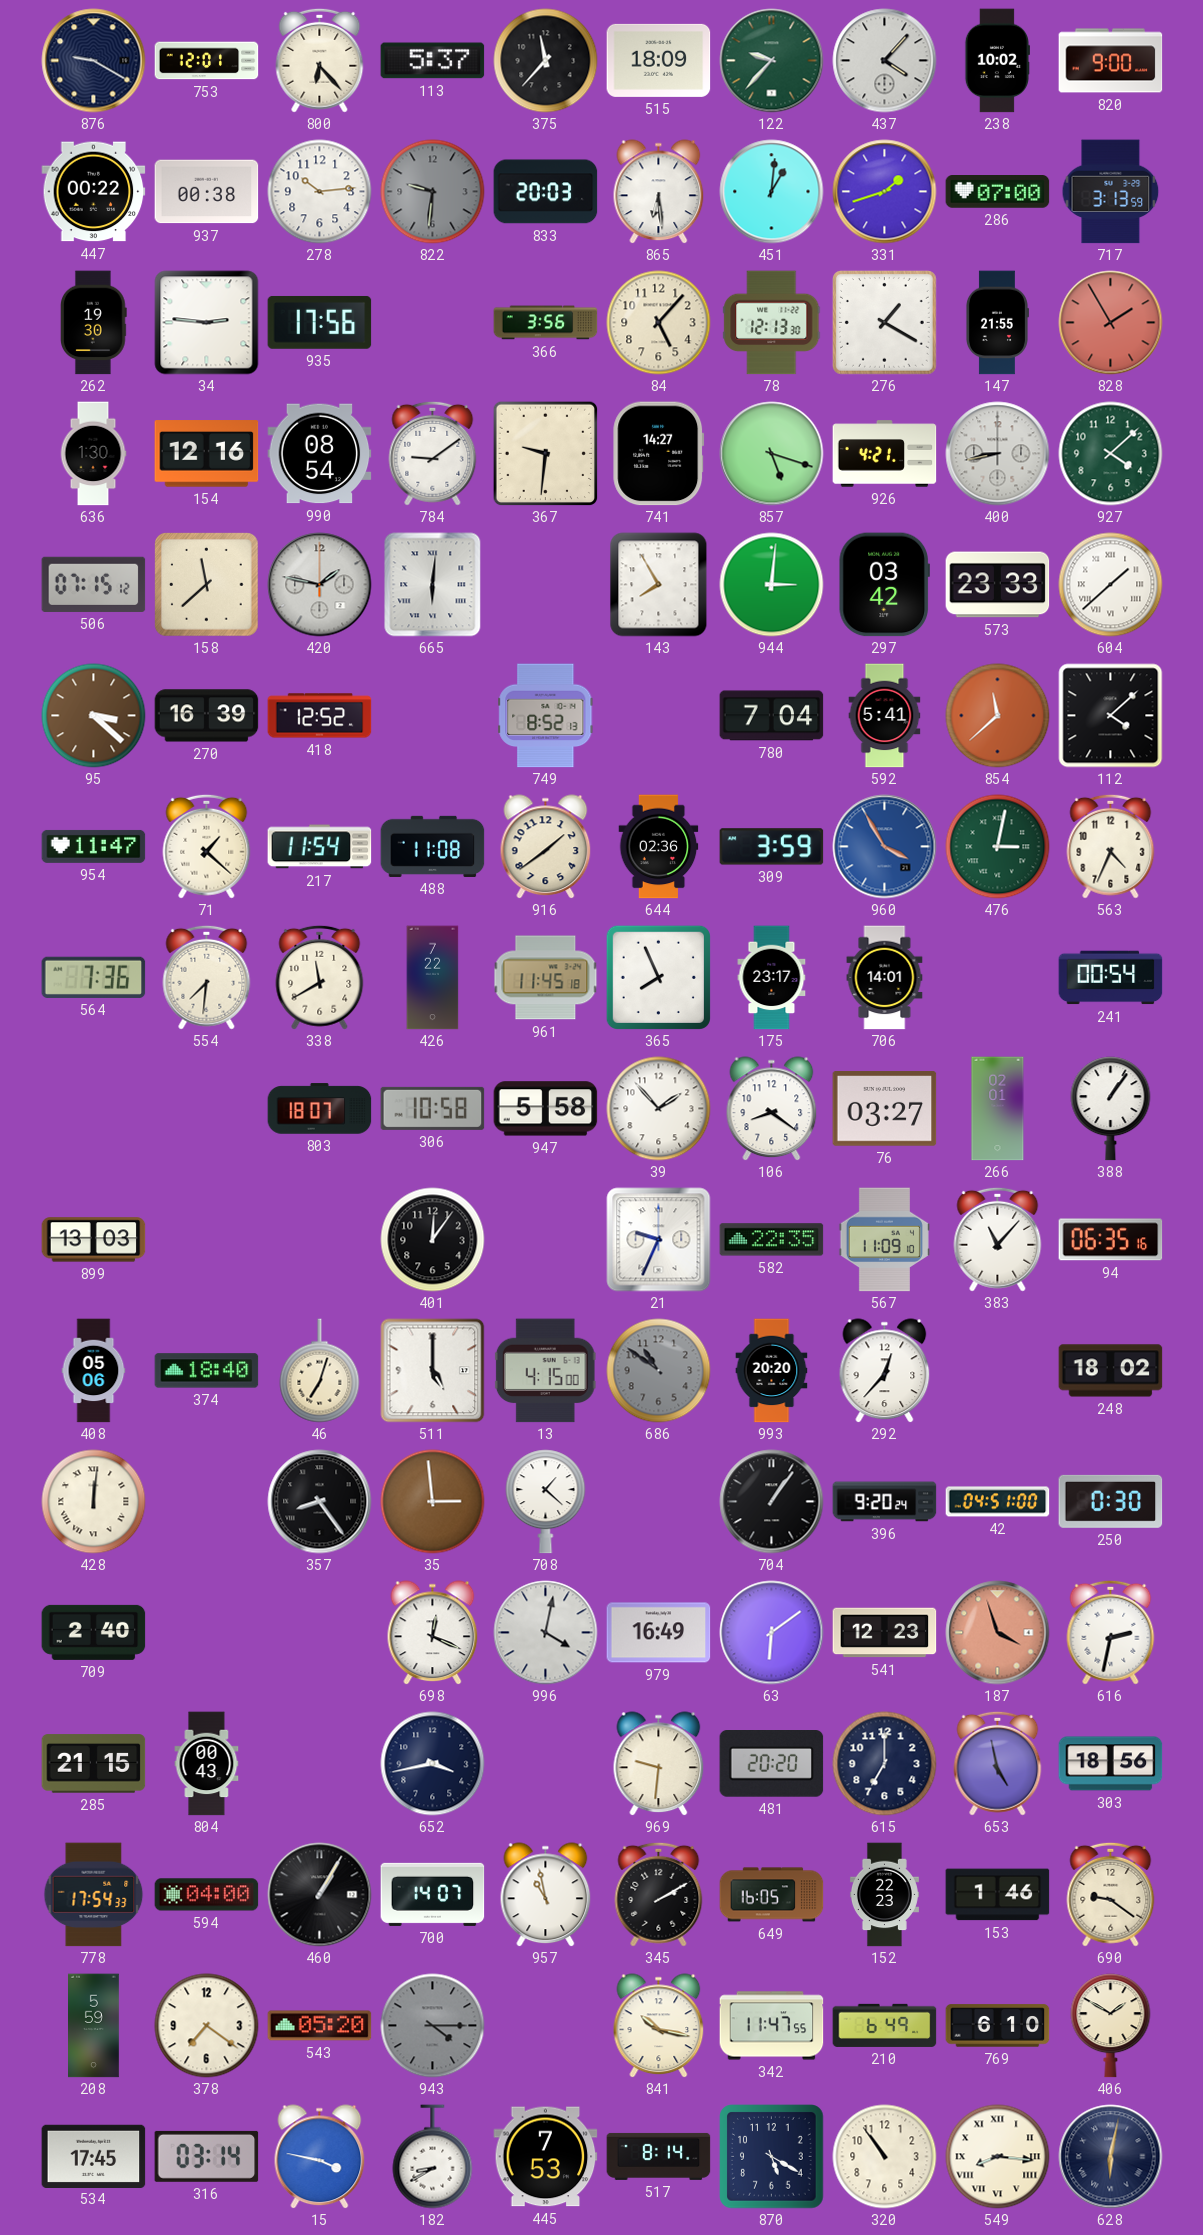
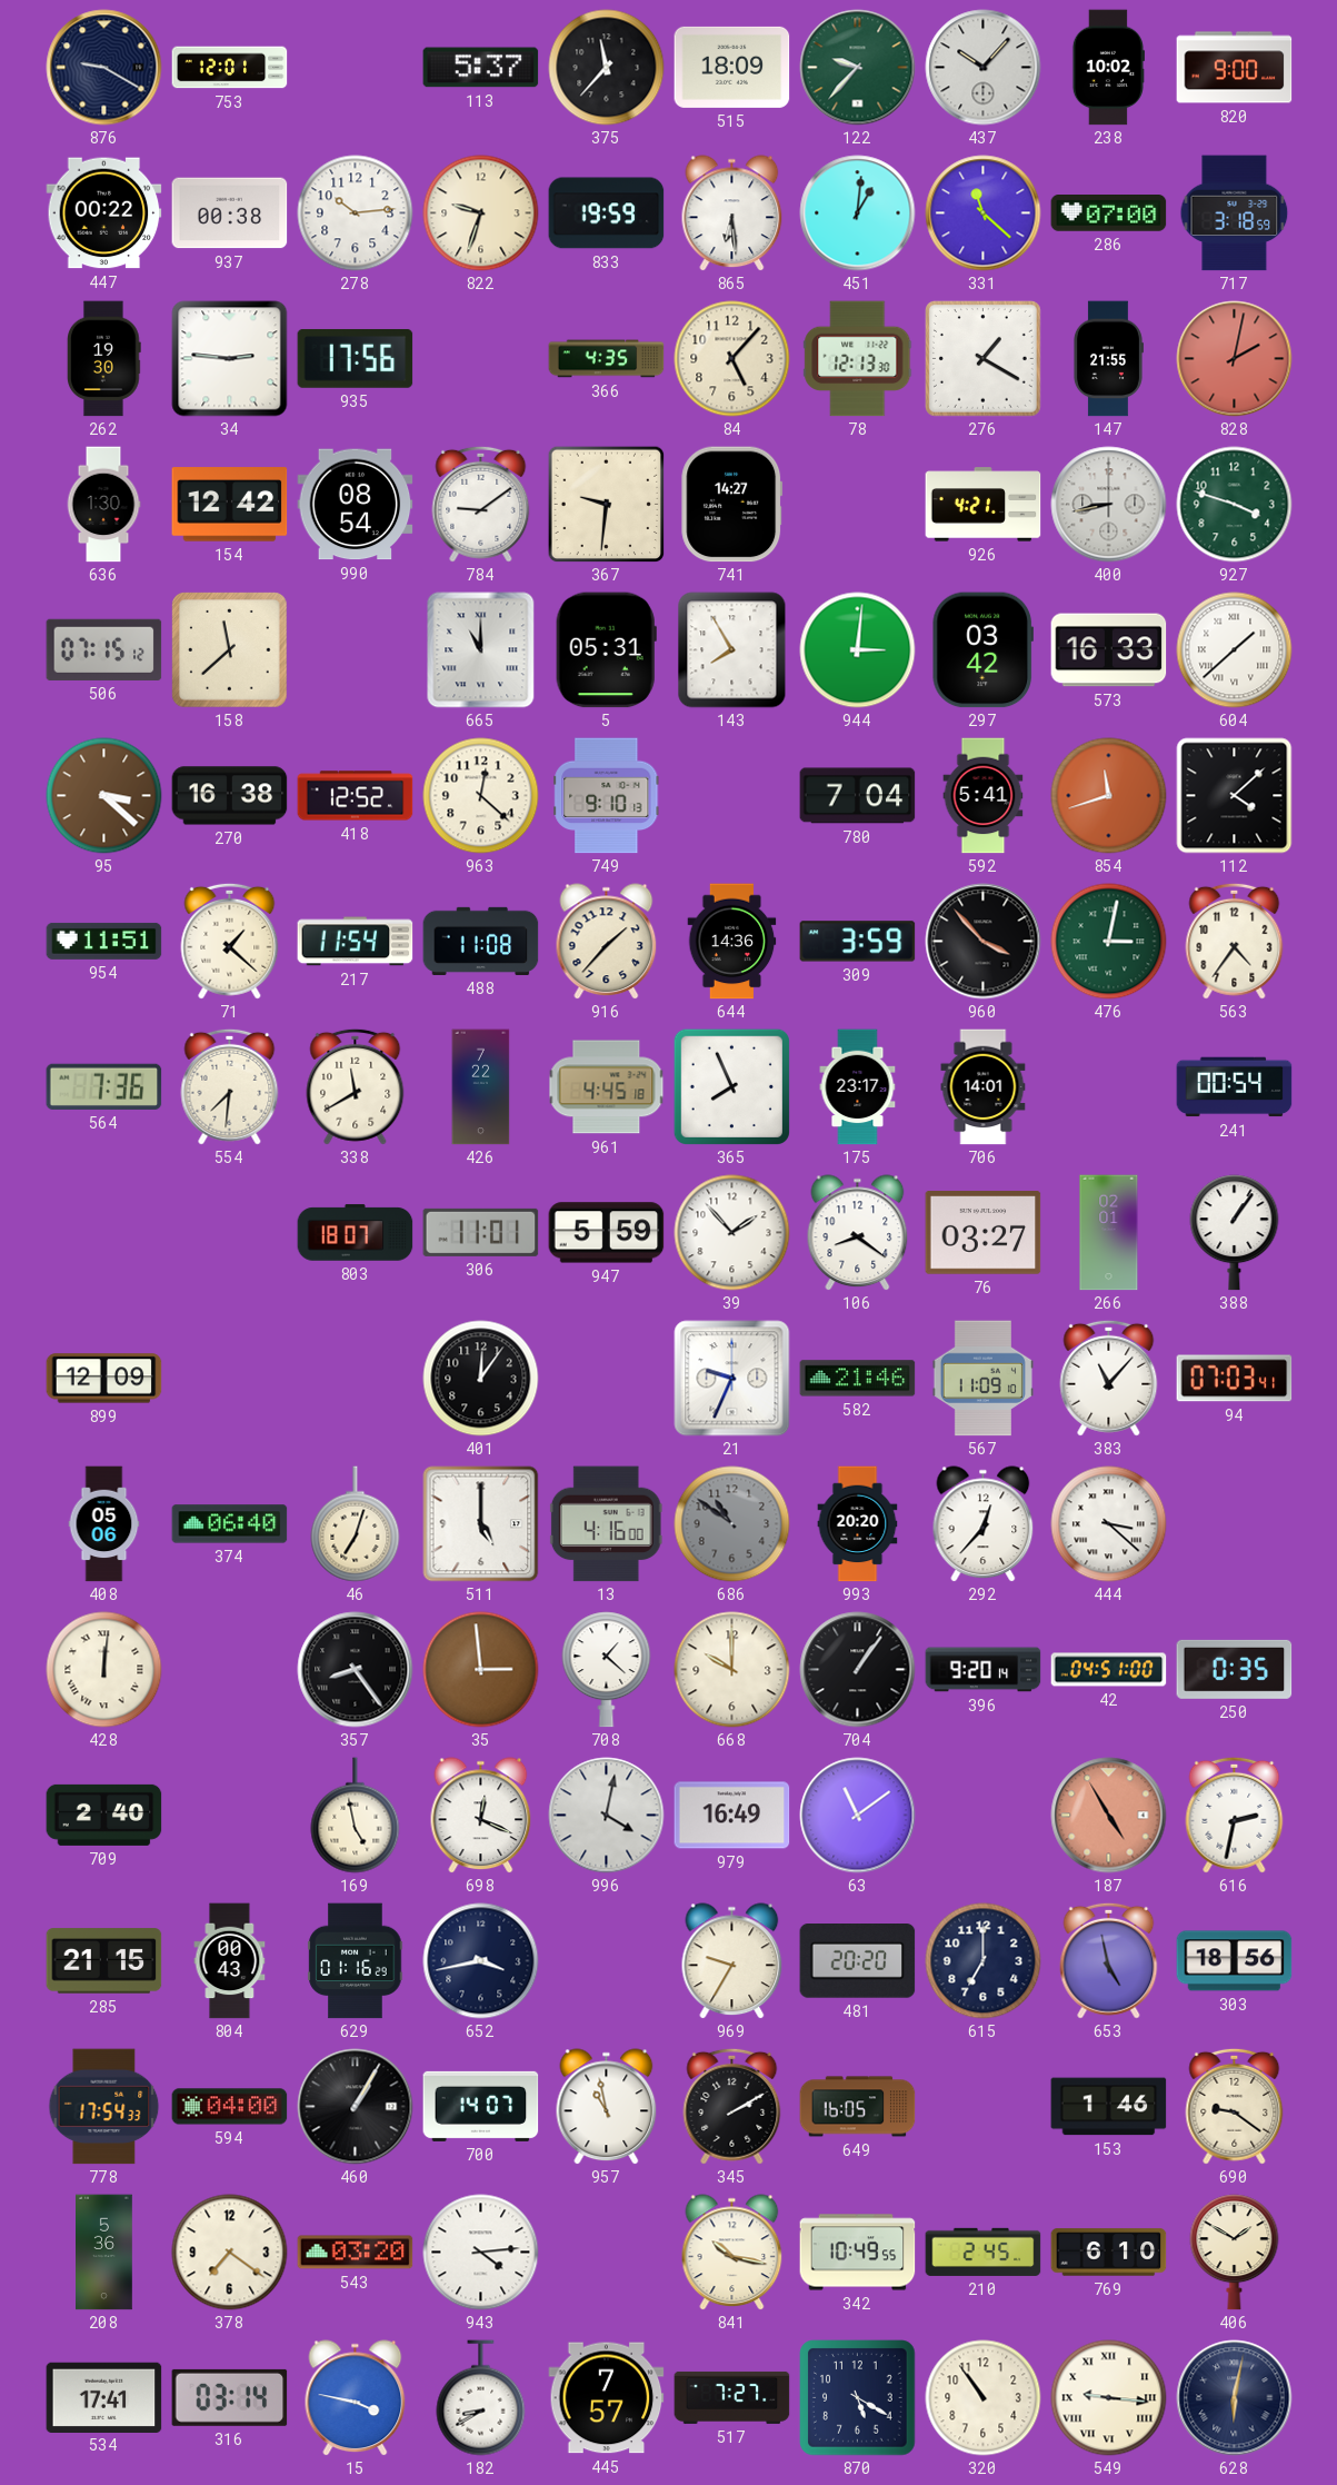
800: 6:23 -> none (320, 60)
437: 4:07 -> 10:07 (984, 68)
822: 9:31 -> 9:33 (481, 213)
822 dial: grey -> cream (481, 213)
833: 20:03 -> 19:59 (607, 213)
331: 1:42 -> 11:22 (984, 213)
717: 3:13 -> 3:18 (1235, 213)
366: 3:56 -> 4:35 (607, 359)
828: 1:55 -> 2:02 (1235, 359)
154: 12:16 -> 12:42 (230, 505)
857: 5:18 -> none (772, 454)
927: 4:08 -> 3:48 (1235, 505)
420: 1:47 -> none (320, 585)
665: 6:01 -> 11:00 (481, 650)
5: none -> 05:31 (606, 650)
573: 23:33 -> 16:33 (1109, 650)
270: 16:39 -> 16:38 (230, 796)
963: none -> 12:22 (481, 796)
749: 8:52 -> 9:10 (607, 796)
854: 11:38 -> 11:42 (1109, 796)
954: 11:47 -> 11:51 (104, 941)
916: 1:39 -> 1:37 (607, 942)
644: 02:36 -> 14:36 (732, 942)
960: 3:55 -> 3:53 (984, 942)
960 dial: blue -> black (984, 942)
563: 4:34 -> 4:36 (1235, 941)
961: 11:45 -> 4:45 (607, 1087)
306: 10:58 -> 11:01 (481, 1232)
947: 5:58 -> 5:59 (607, 1233)
899: 13:03 -> 12:09 (104, 1379)
582: 22:35 -> 21:46 (858, 1379)
94: 06:35 -> 07:03 (1235, 1379)
374: 18:40 -> 06:40 (230, 1524)
13: 4:15 -> 4:16 (606, 1524)
444: none -> 3:22 (1109, 1524)
248: 18:02 -> none (1111, 1371)
668: none -> 10:00 (732, 1670)
396: 9:20:24 -> 9:20:14 (984, 1670)
250: 0:30 -> 0:35 (1235, 1669)
169: none -> 4:58 (356, 1816)
63: 6:09 -> 11:09 (858, 1816)
541: 12:23 -> none (885, 1633)
187: 3:57 -> 4:55 (1109, 1816)
629: none -> 01:16 (356, 1961)
969: 9:31 -> 9:35 (732, 1961)
152: 22:23 -> none (884, 1895)
208: 5:59 -> 5:36 (104, 2253)
543: 05:20 -> 03:20 (356, 2253)
943: 4:15 -> 4:14 (481, 2253)
943 dial: grey -> white (481, 2253)
342: 11:47 -> 10:49 (858, 2253)
210: 6:49 -> 2:45 (984, 2252)
534: 17:45 -> 17:41 (104, 2397)
445: 7:53 -> 7:57 (607, 2398)
517: 8:14 -> 7:27 (732, 2397)
549: 8:16 -> 9:16 (1109, 2398)
